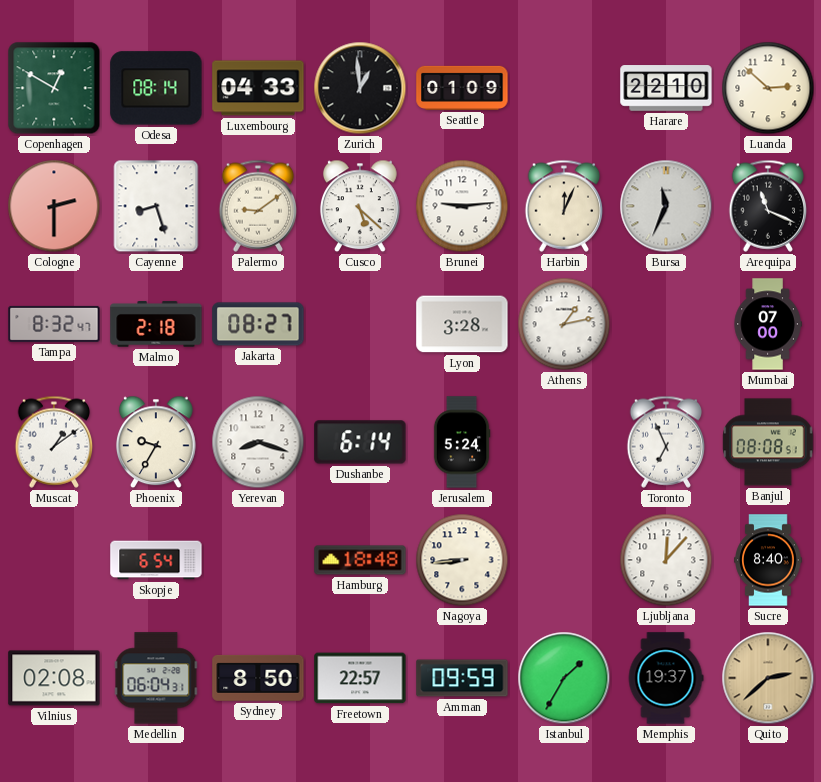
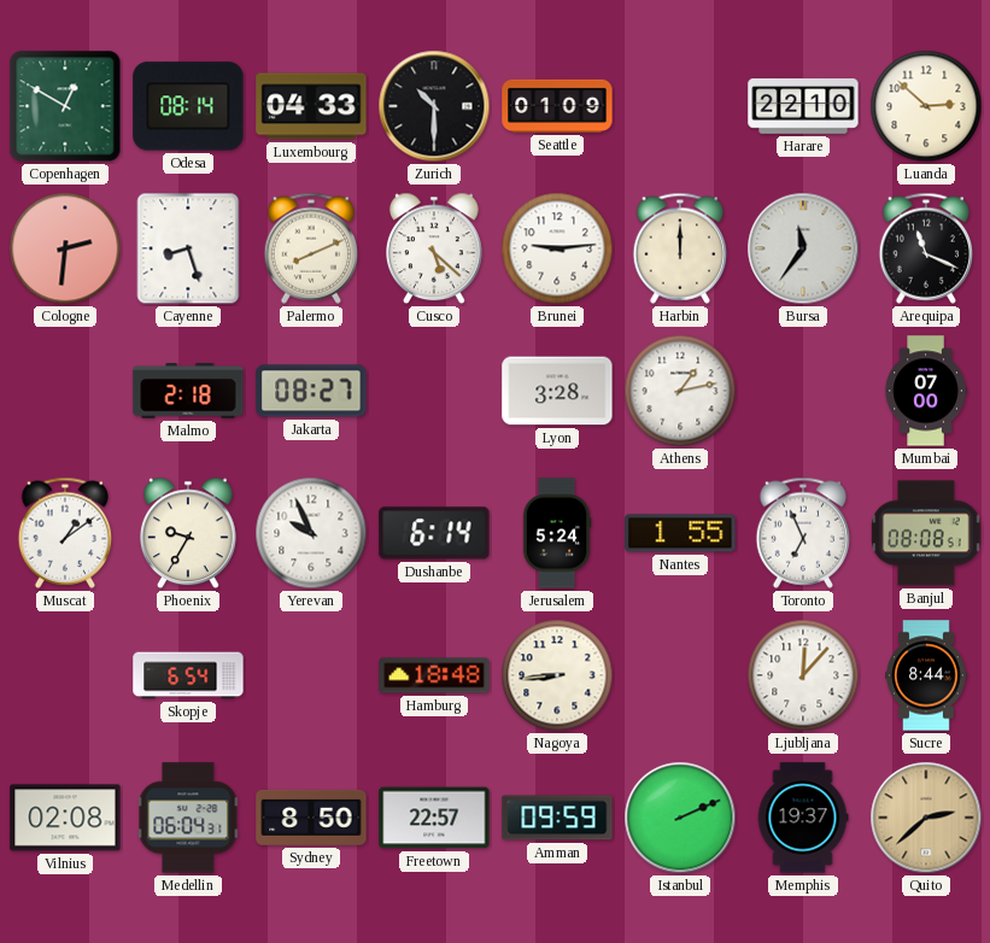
Zurich: 12:59 -> 10:30 (434, 106)
Cologne: 2:30 -> 2:31 (65, 248)
Palermo: 9:09 -> 8:11 (311, 248)
Harbin: 12:04 -> 12:00 (680, 248)
Bursa: 11:34 -> 11:36 (803, 248)
Tampa: 8:32 -> none (54, 324)
Yerevan: 8:18 -> 9:56 (311, 533)
Nantes: none -> 1:55 (680, 533)
Sucre: 8:40 -> 8:44 (926, 675)
Istanbul: 1:35 -> 2:11 (680, 818)
